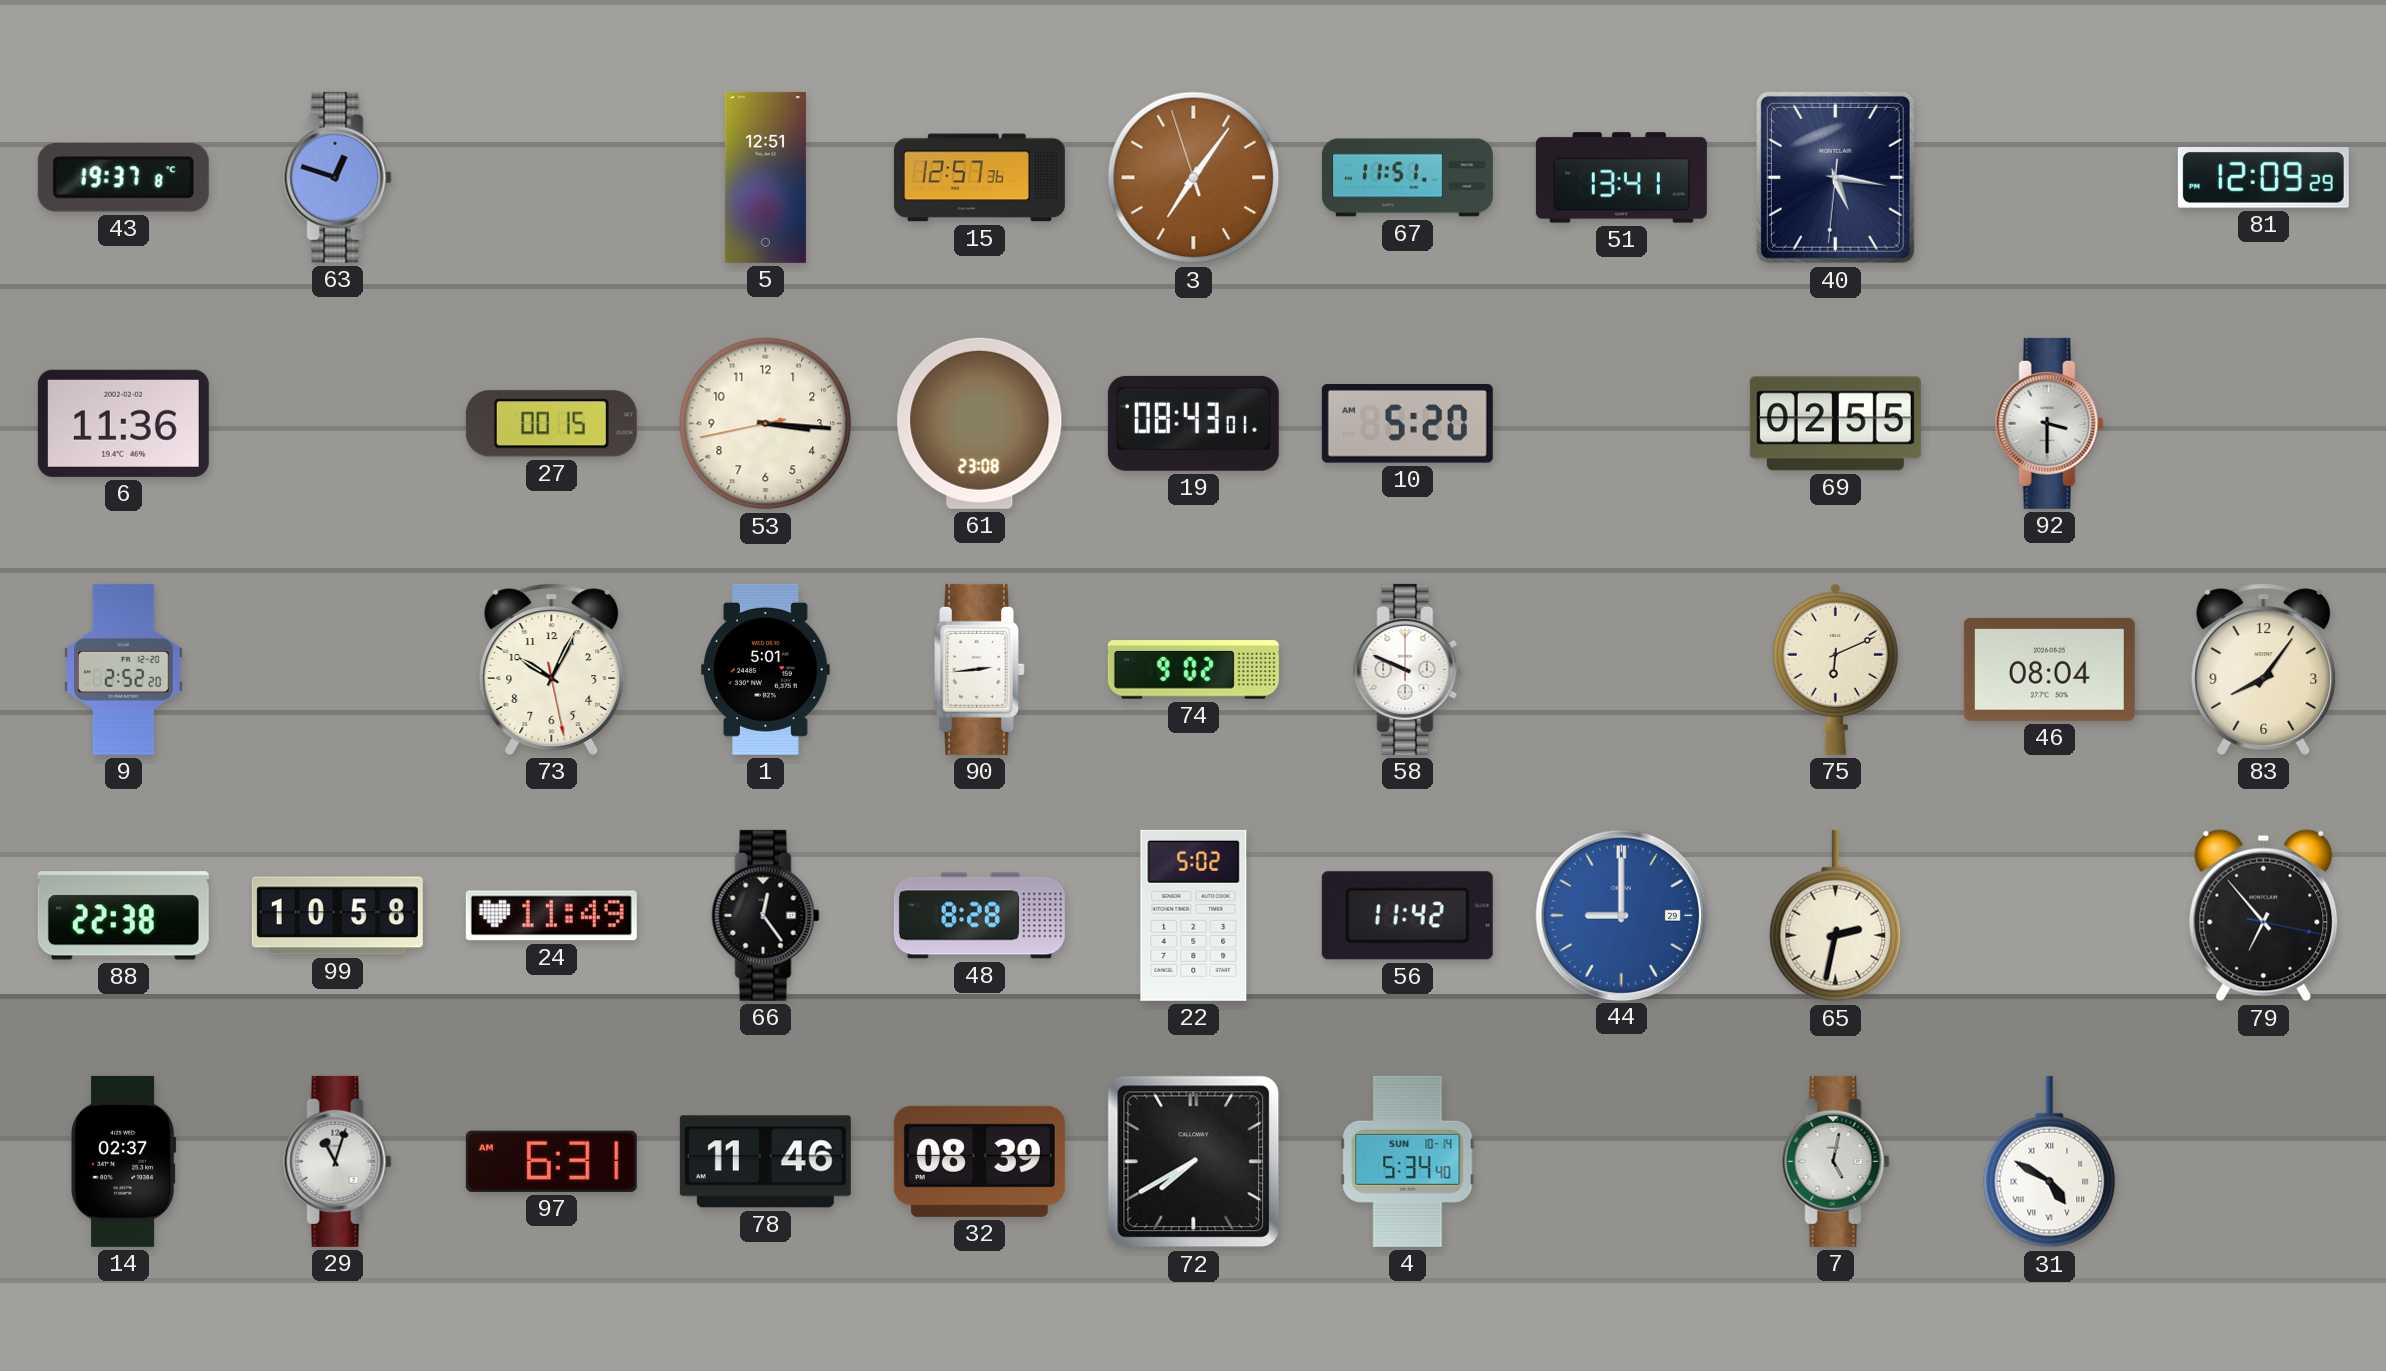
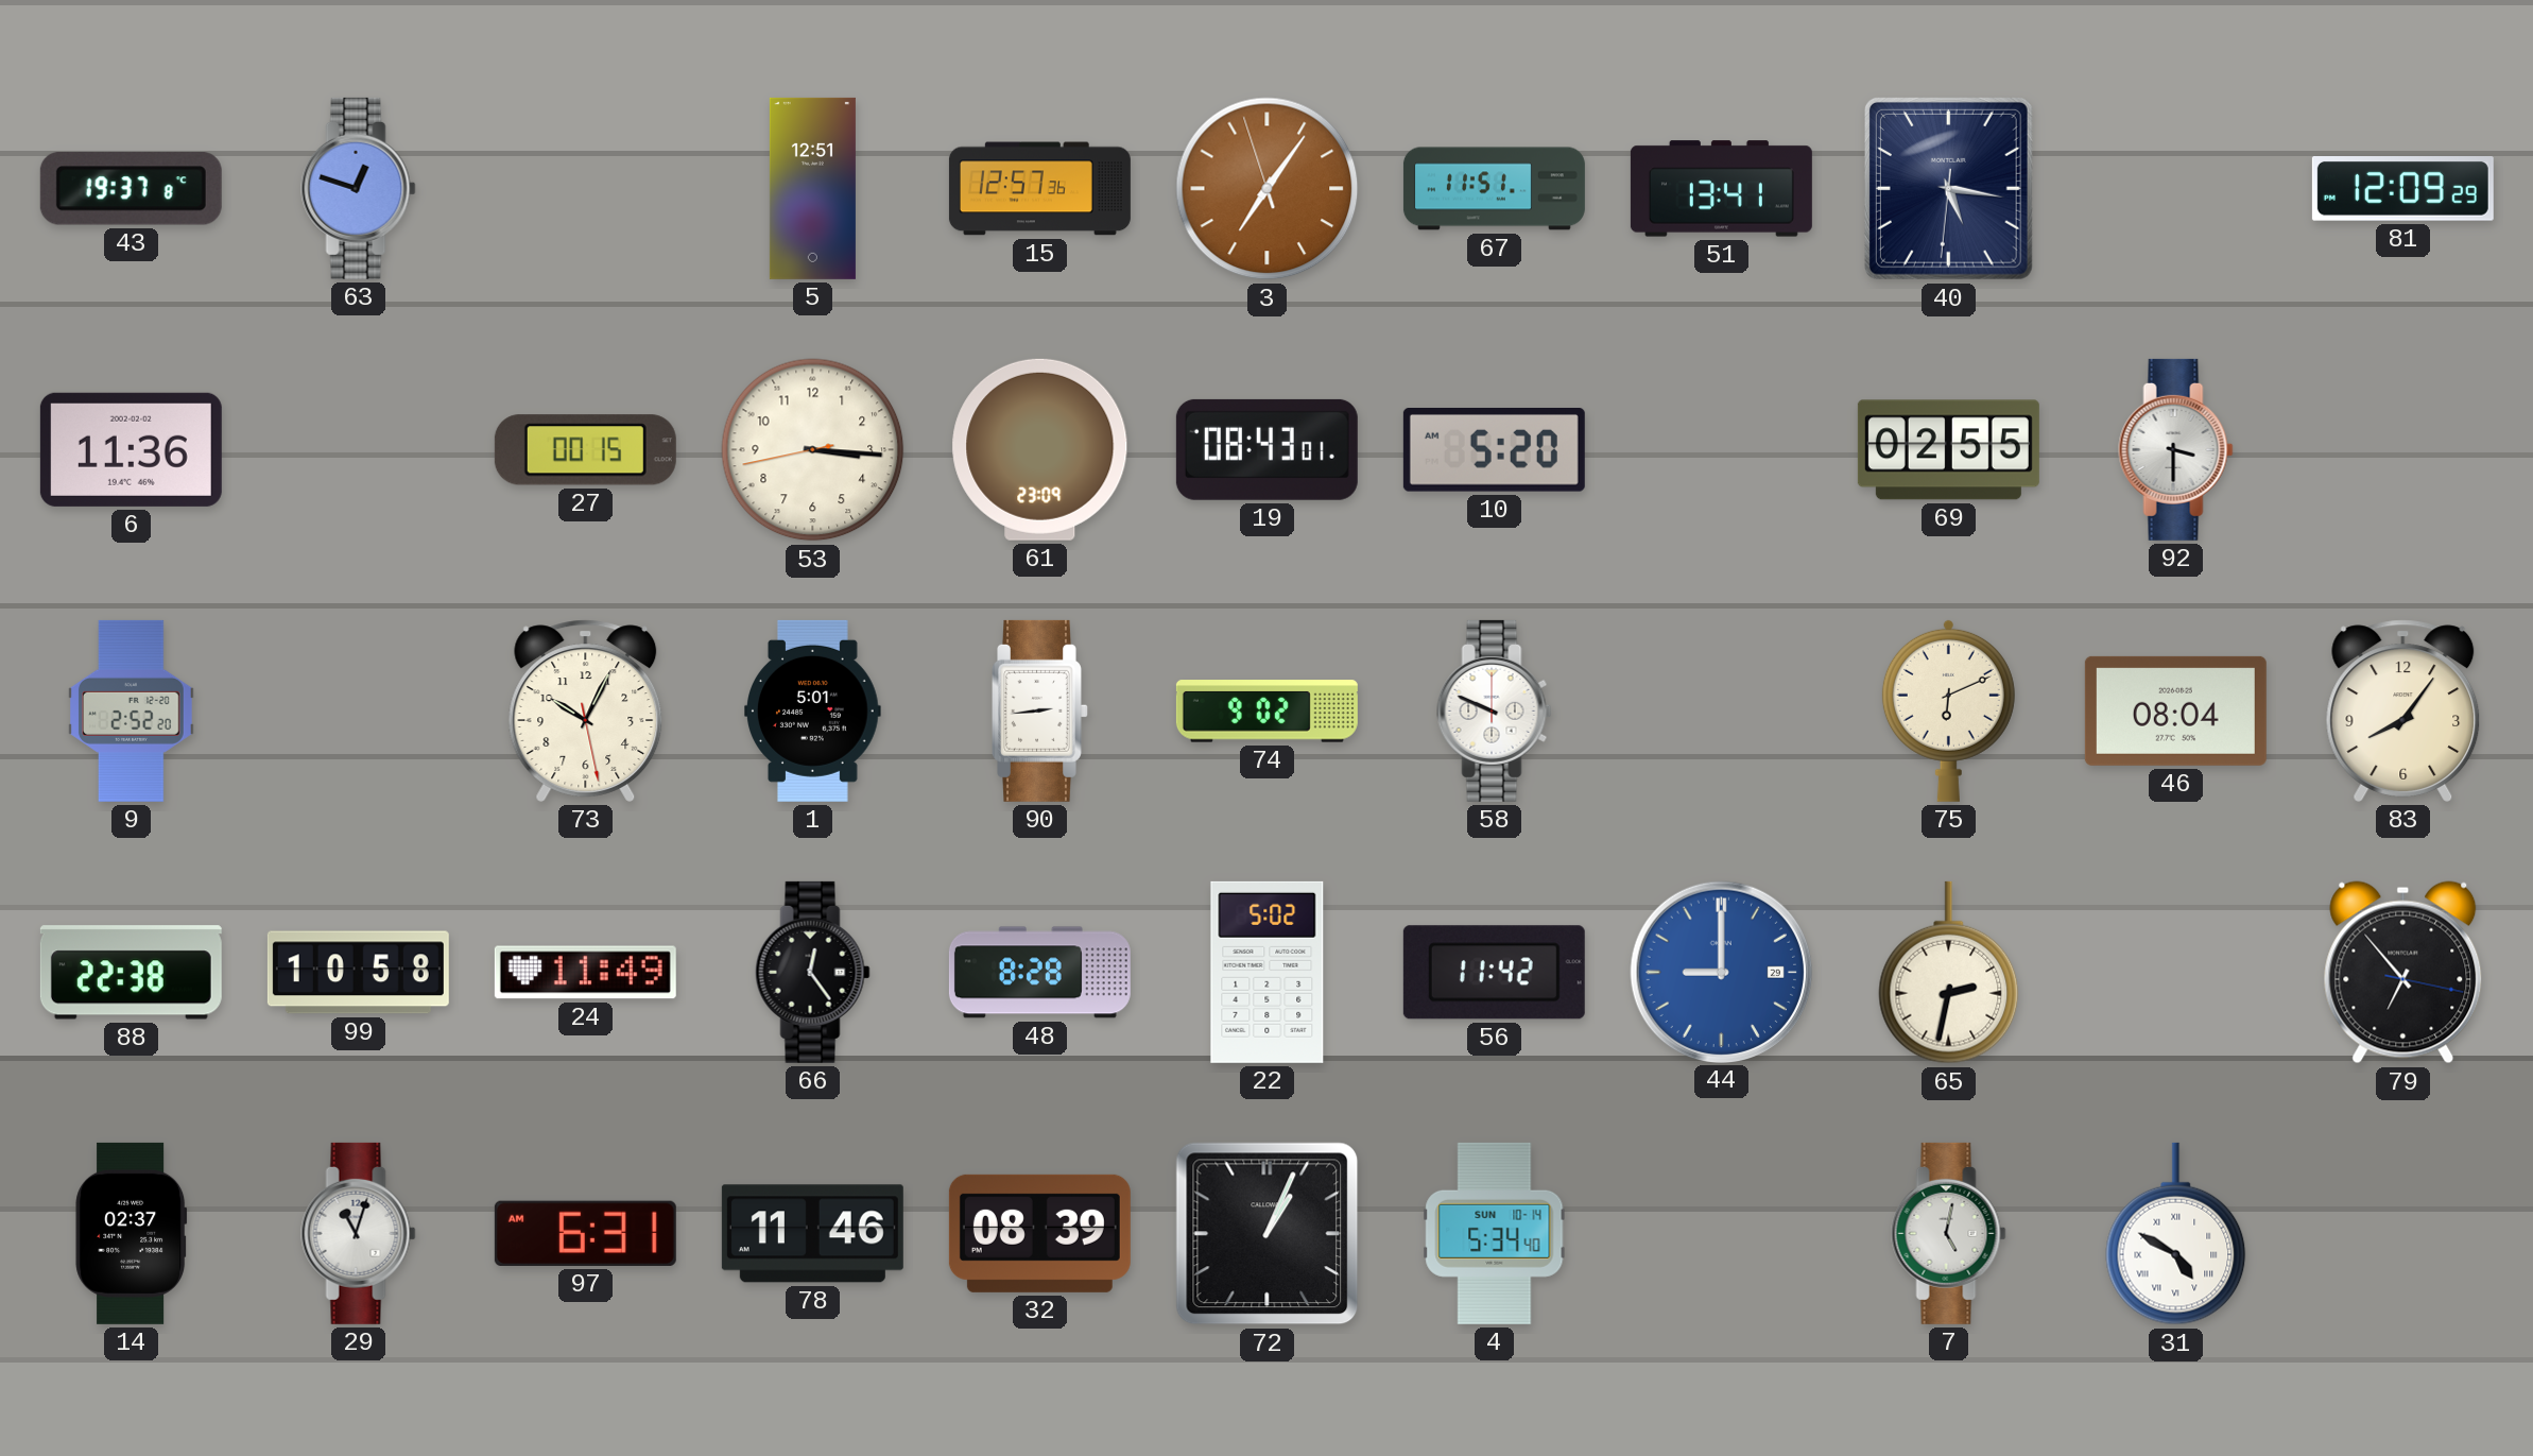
61: 23:08 -> 23:09 (1040, 449)
72: 7:40 -> 1:04 (1268, 1234)
